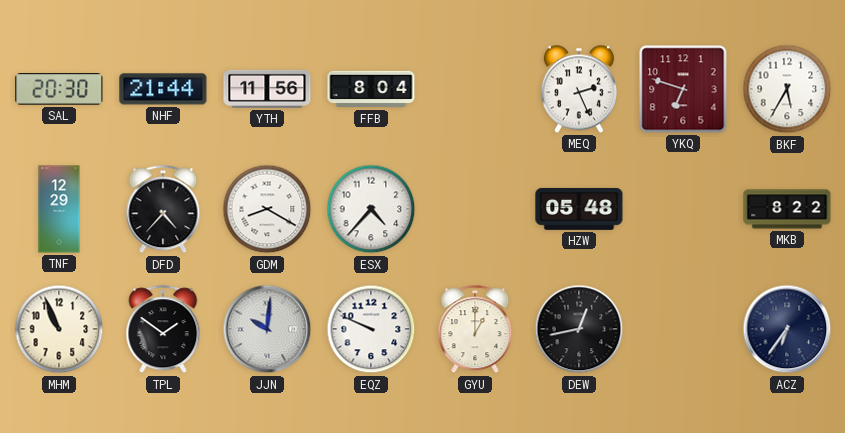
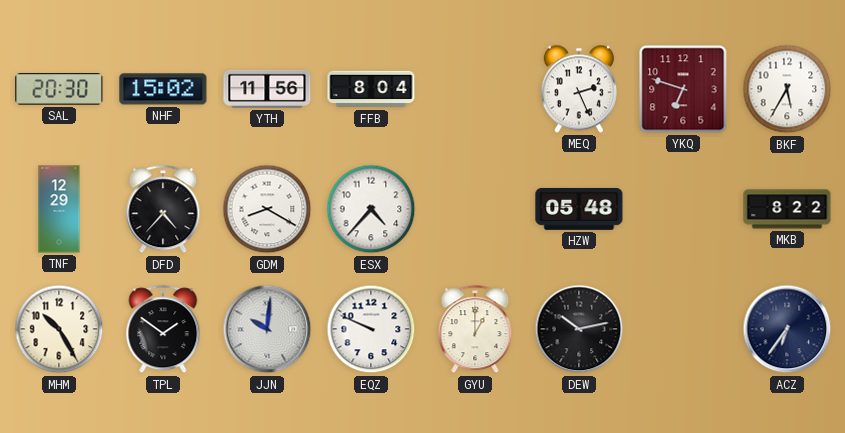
NHF: 21:44 -> 15:02 (163, 89)
MHM: 10:56 -> 10:25 (59, 329)
DEW: 12:43 -> 10:13 (579, 329)
